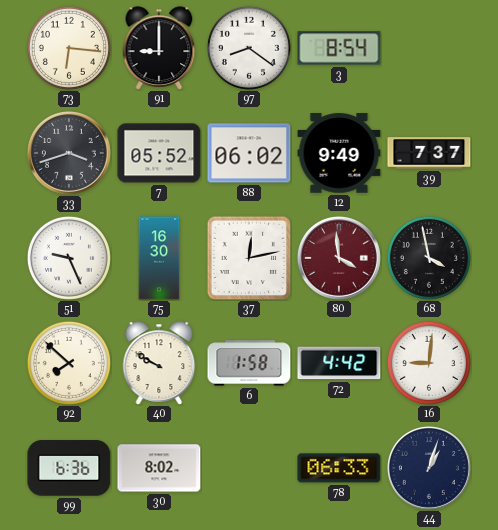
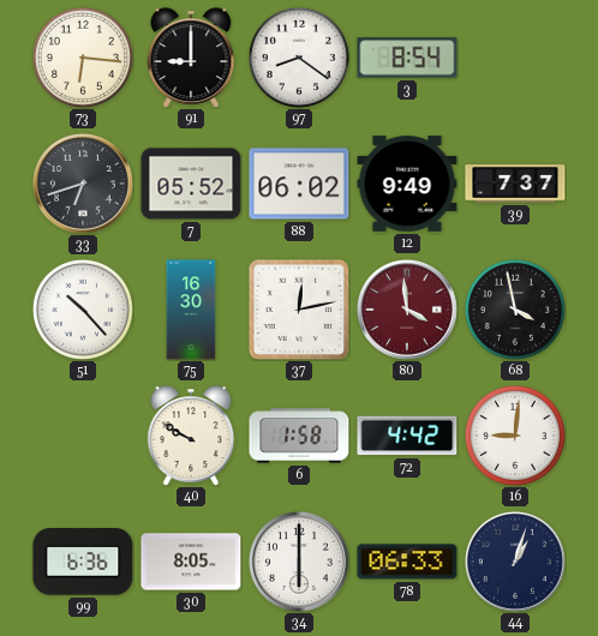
33: 3:42 -> 6:42 (83, 184)
51: 9:26 -> 10:23 (83, 310)
92: 7:52 -> none (69, 363)
30: 8:02 -> 8:05 (191, 562)
34: none -> 6:00 (299, 562)
